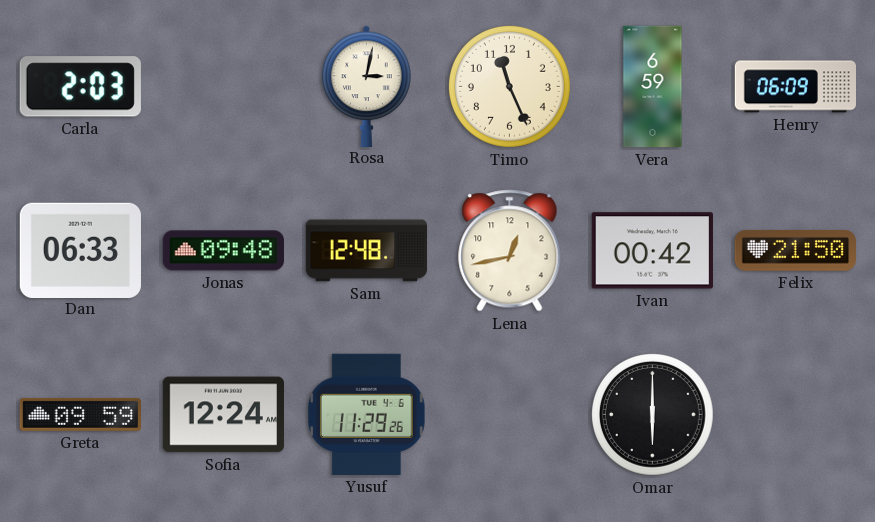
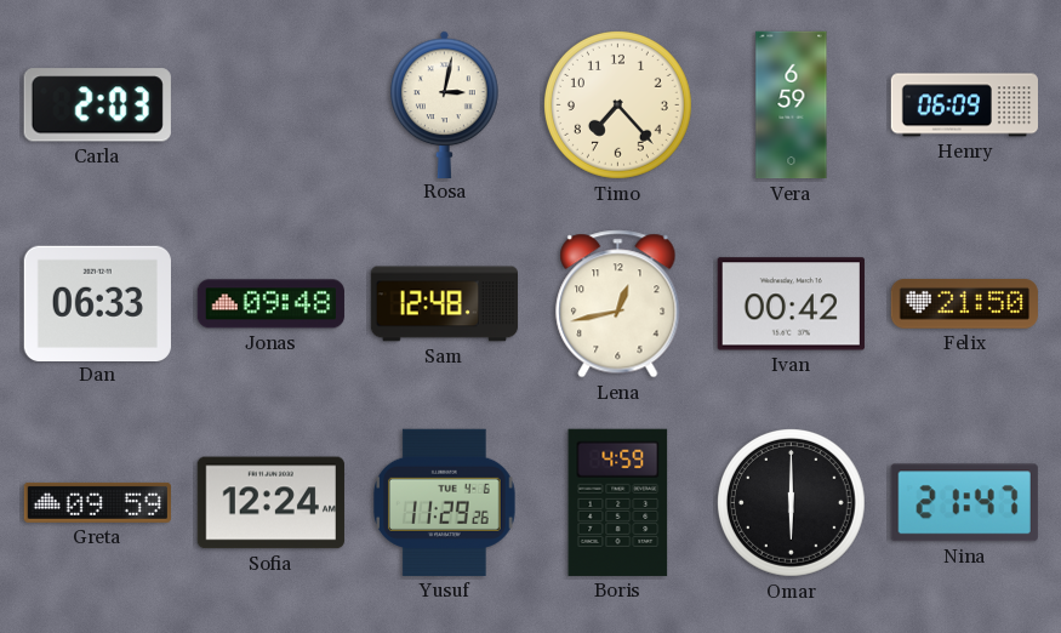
Timo: 11:26 -> 7:23 (617, 104)
Boris: none -> 4:59 (618, 502)
Nina: none -> 21:47 (964, 503)
